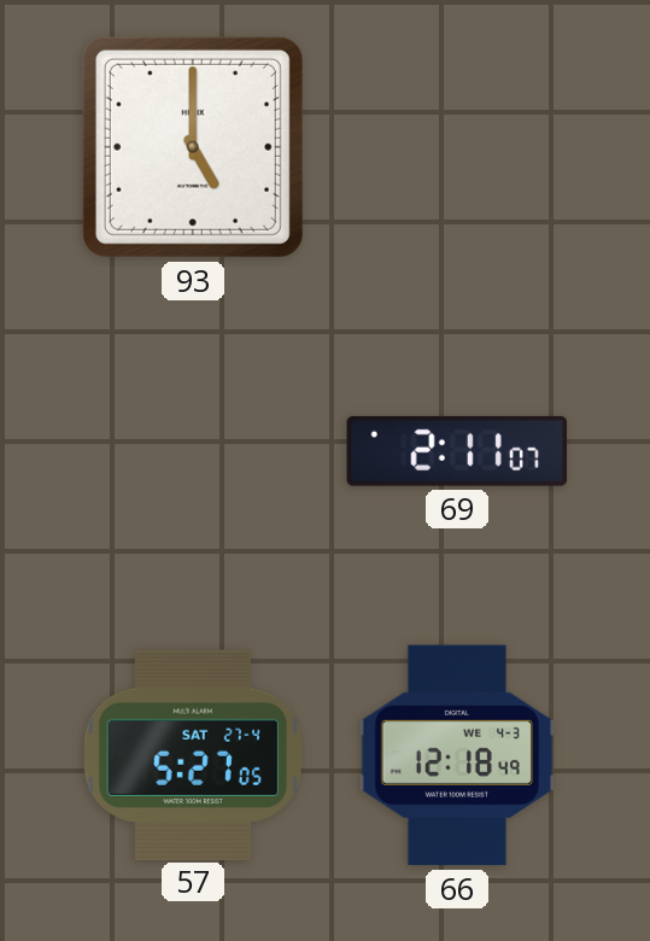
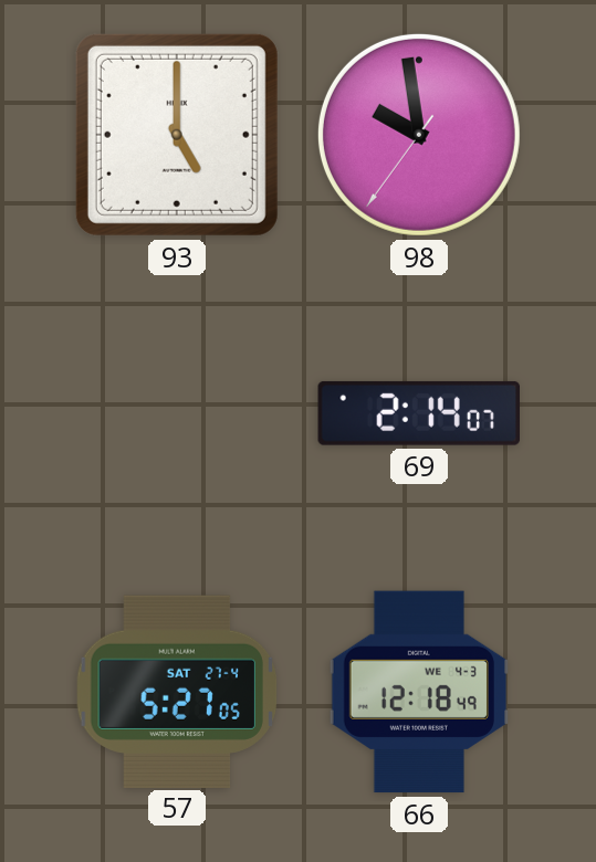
98: none -> 9:58 (419, 135)
69: 2:11 -> 2:14 (418, 413)
